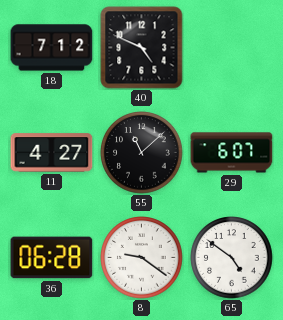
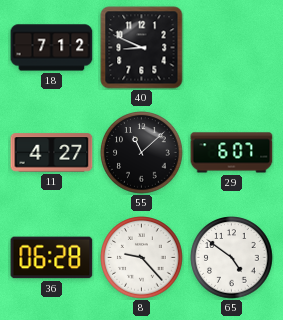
40: 4:49 -> 8:49 (142, 48)
8: 9:21 -> 9:23 (142, 258)
